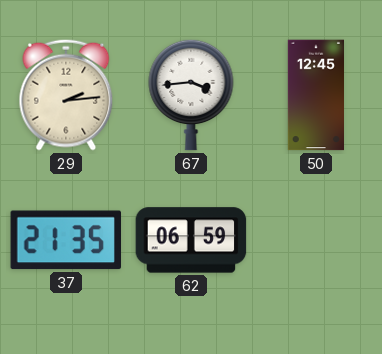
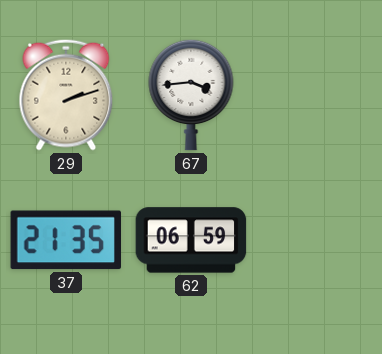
29: 2:14 -> 2:12 (66, 95)
50: 12:45 -> none (315, 95)
